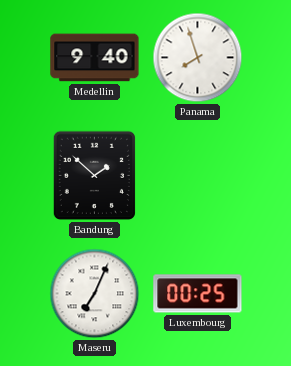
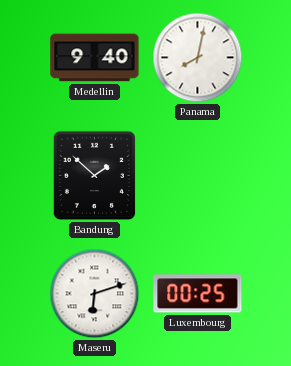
Panama: 7:57 -> 8:02 (198, 58)
Maseru: 7:04 -> 6:12 (95, 294)
